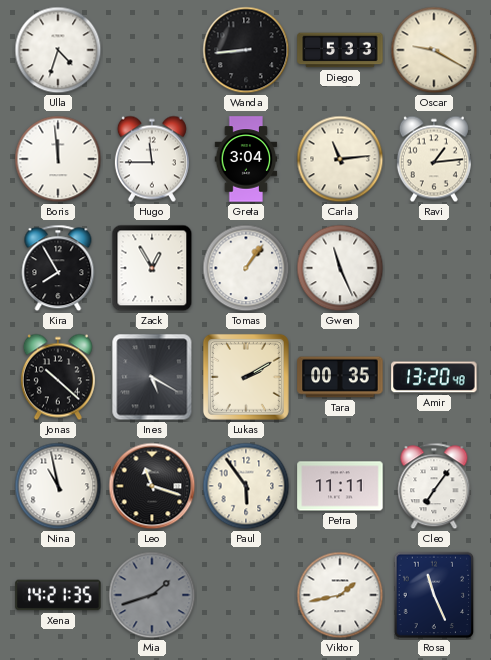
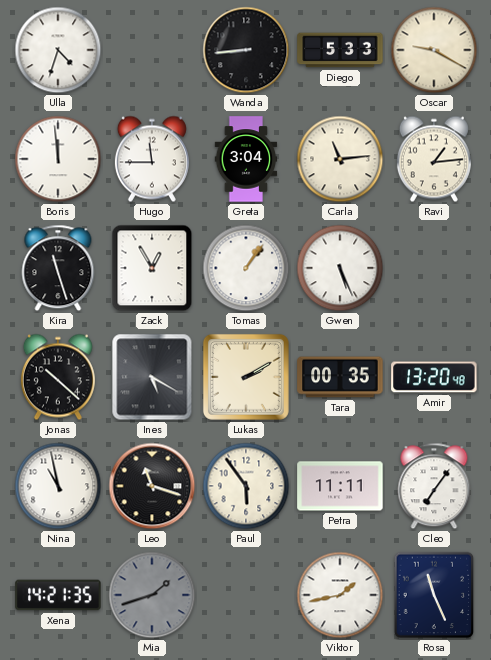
Kira: 7:55 -> 11:27 (58, 268)
Gwen: 11:26 -> 5:26 (340, 268)
